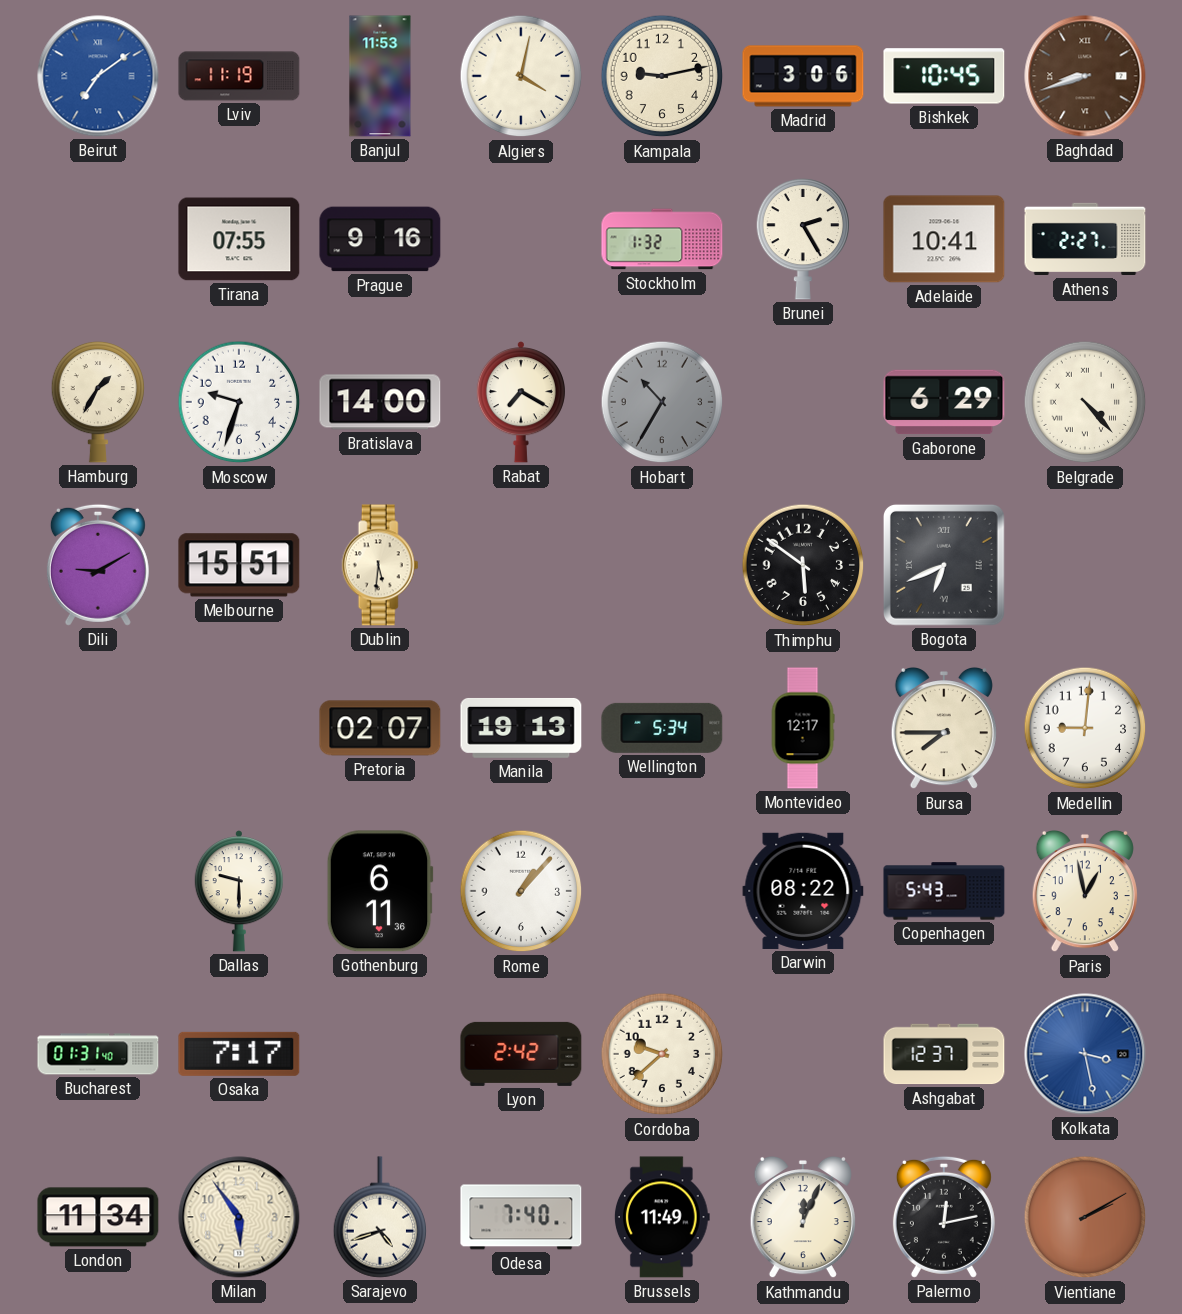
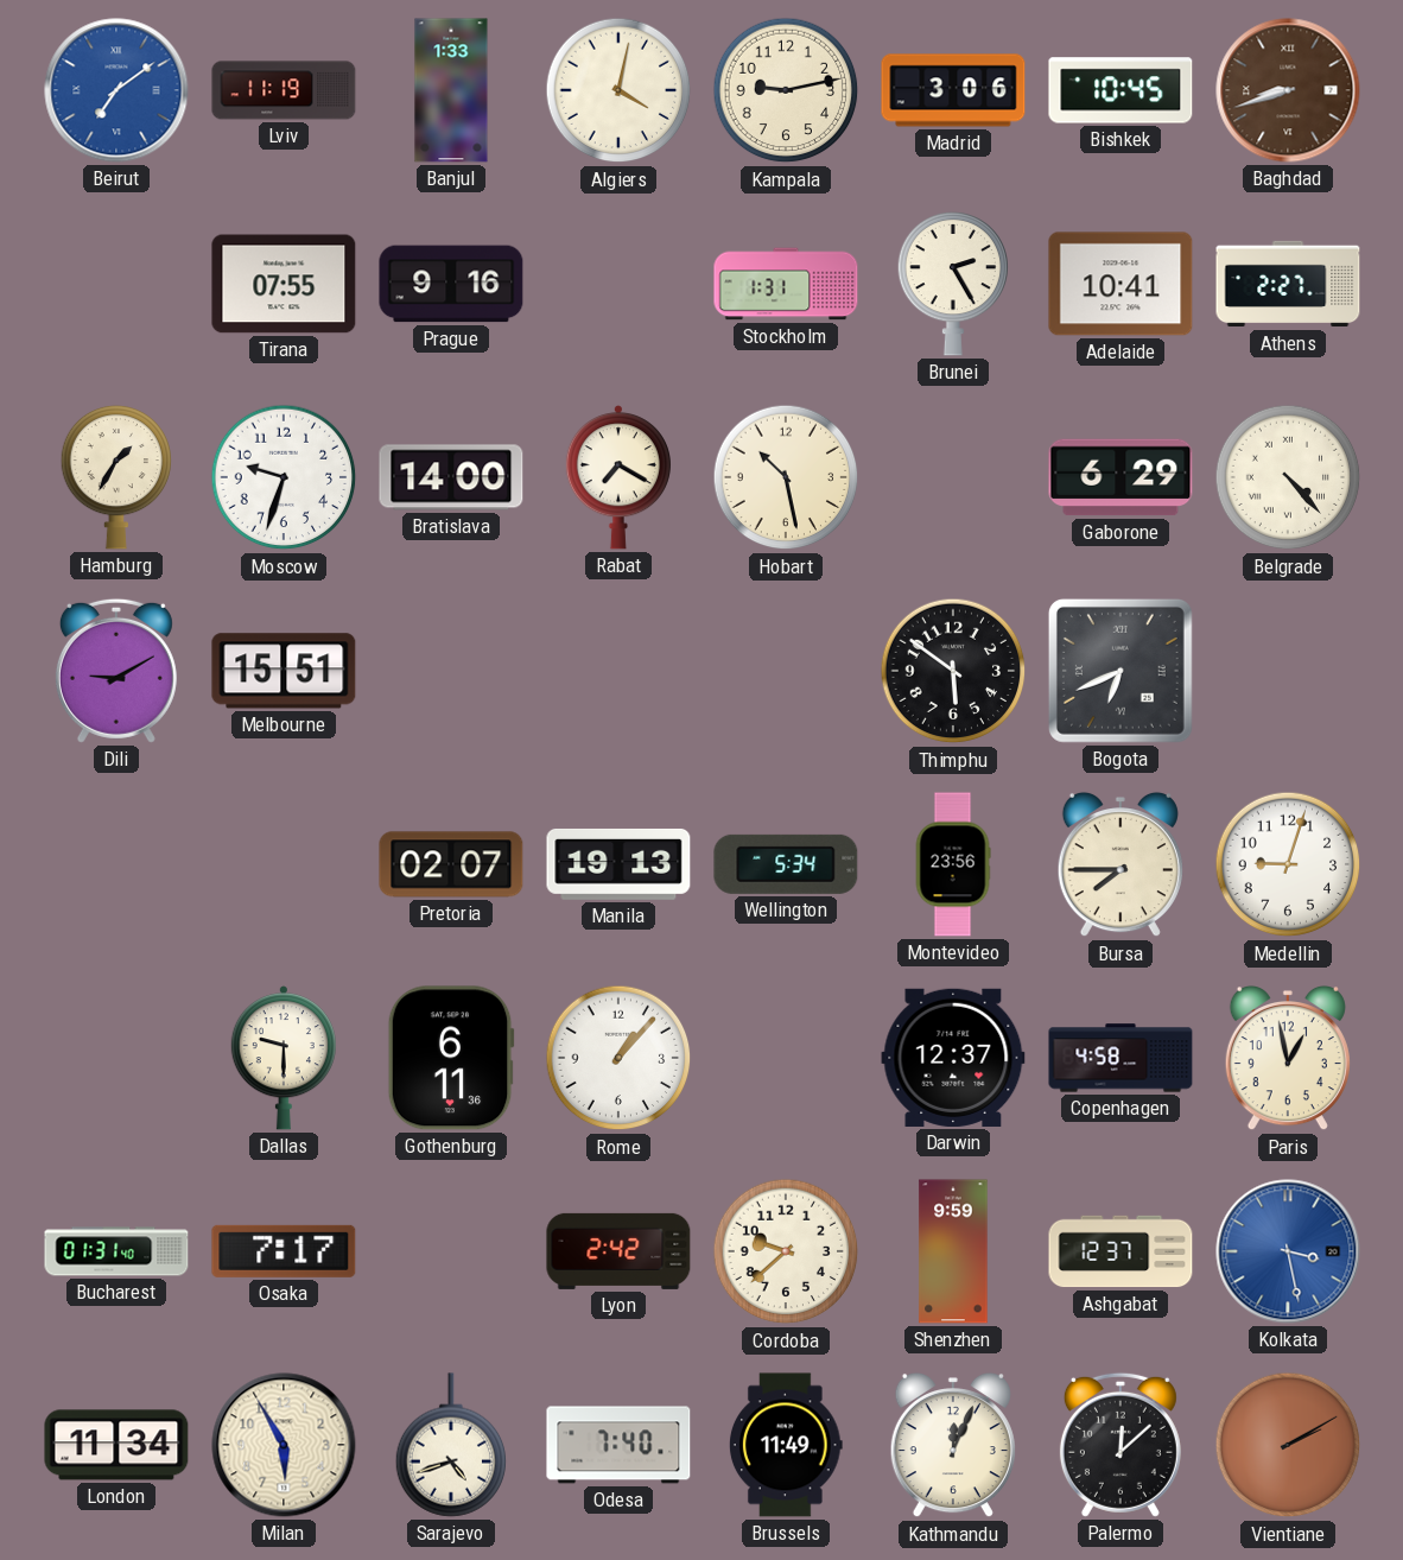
Banjul: 11:53 -> 1:33 (451, 90)
Stockholm: 1:32 -> 1:31 (786, 284)
Hobart: 10:35 -> 10:28 (786, 477)
Hobart dial: grey -> cream (786, 477)
Dublin: 5:31 -> none (380, 565)
Montevideo: 12:17 -> 23:56 (953, 864)
Medellin: 9:01 -> 9:03 (1288, 864)
Darwin: 08:22 -> 12:37 (953, 1058)
Copenhagen: 5:43 -> 4:58 (1121, 1058)
Shenzhen: none -> 9:59 (953, 1251)
Milan: 5:54 -> 5:55 (284, 1445)
Palermo: 12:13 -> 12:08 (1121, 1445)
